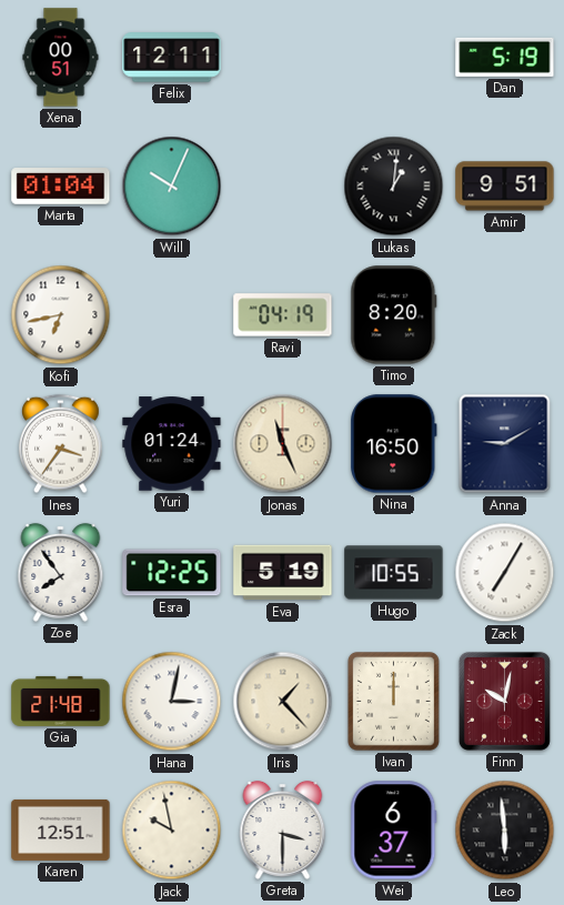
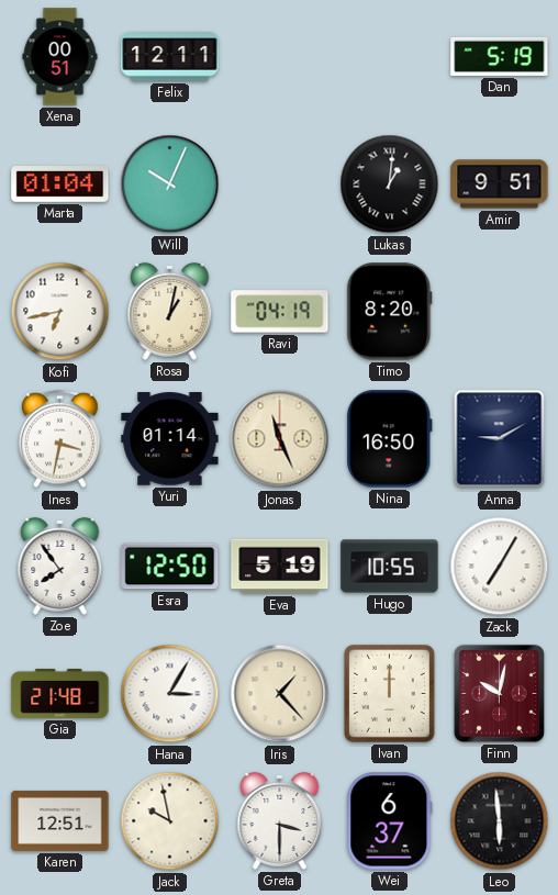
Rosa: none -> 1:02 (170, 311)
Ines: 3:36 -> 3:32 (60, 439)
Yuri: 01:24 -> 01:14 (170, 439)
Esra: 12:25 -> 12:50 (170, 567)
Hana: 3:02 -> 3:05 (170, 694)
